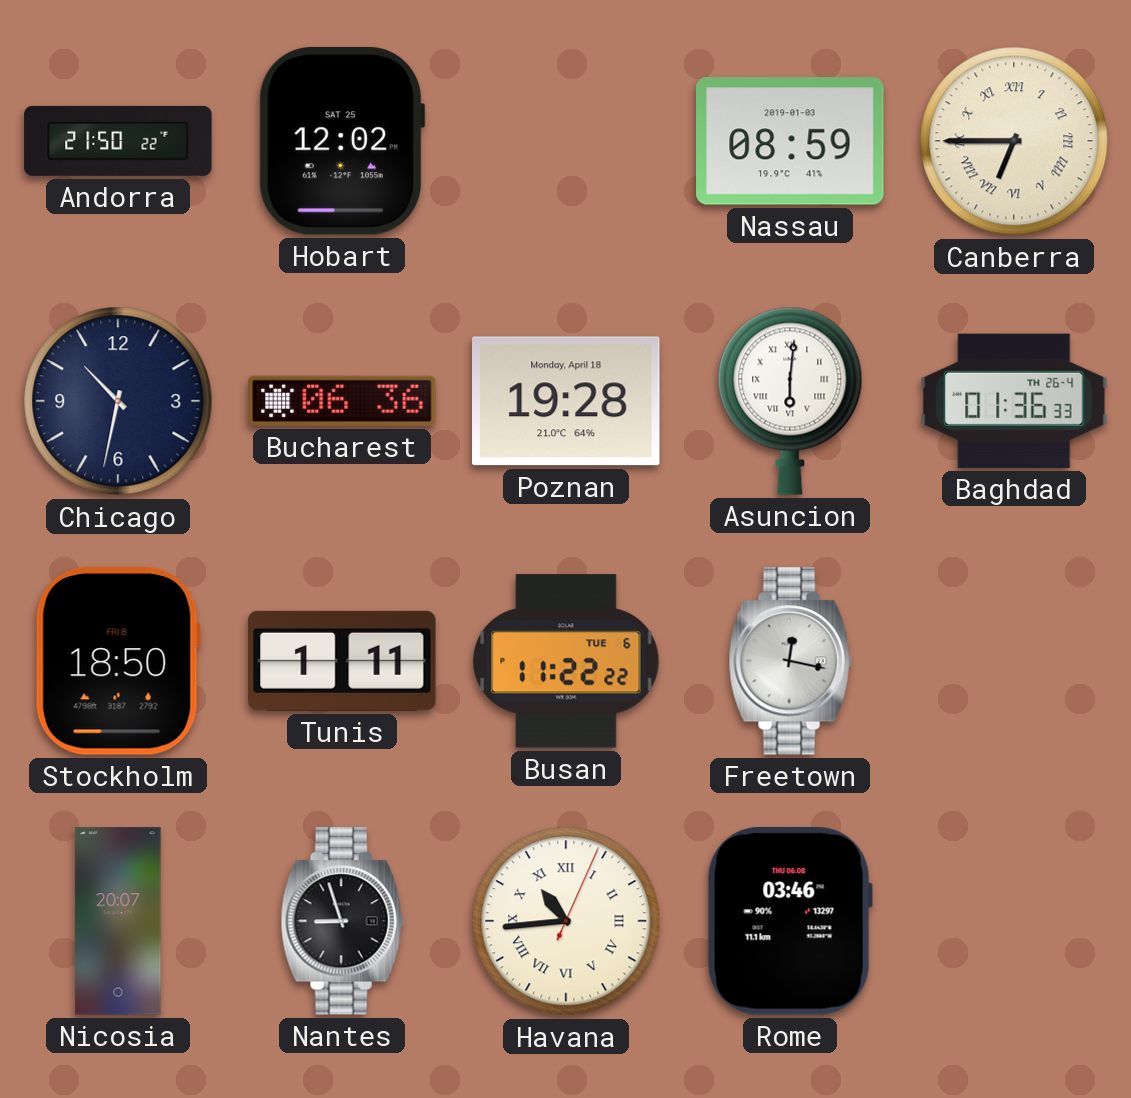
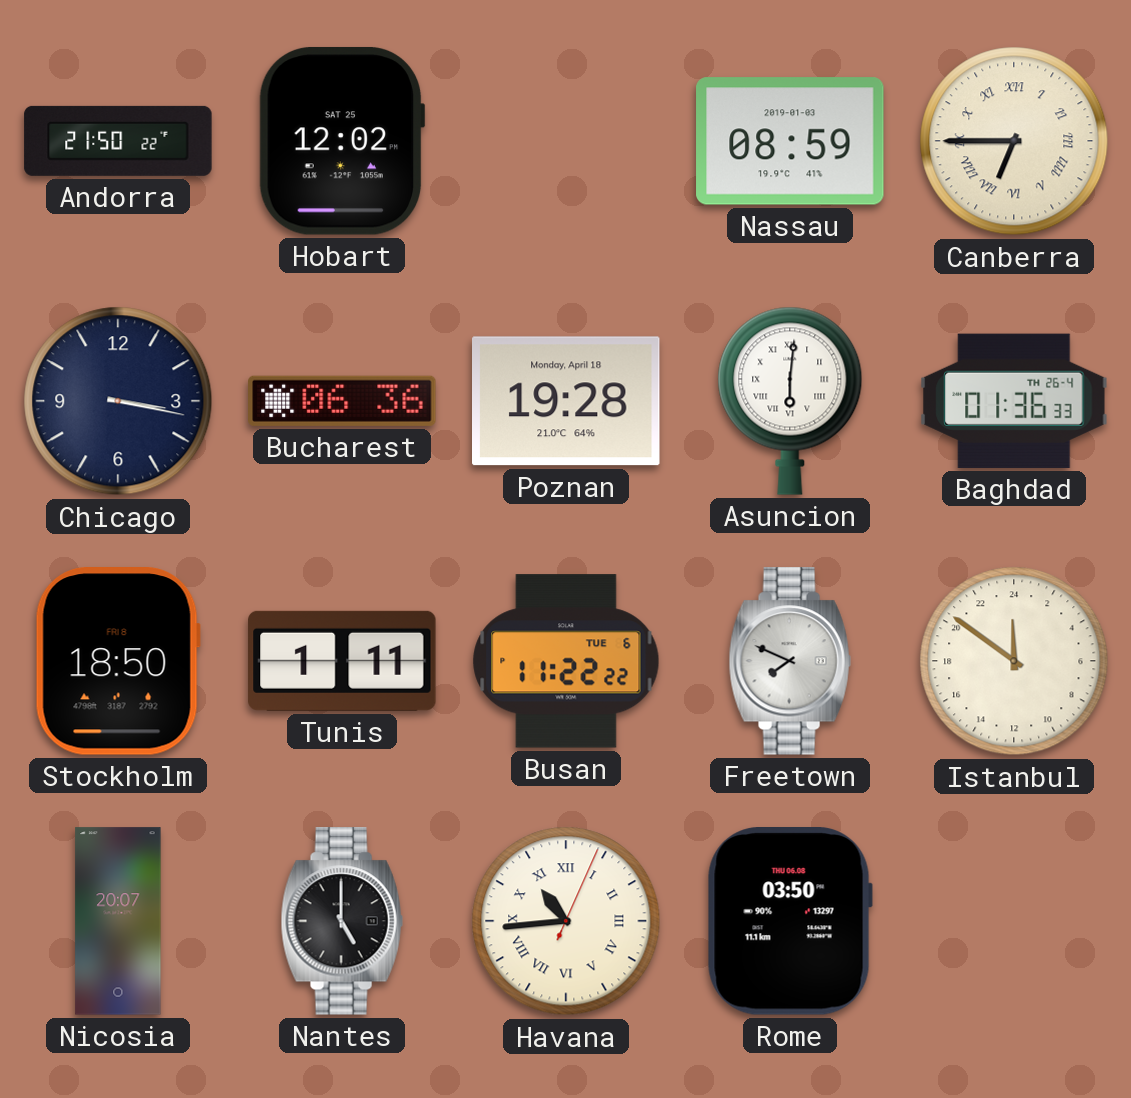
Chicago: 10:32 -> 3:17 (118, 401)
Freetown: 12:17 -> 7:49 (790, 661)
Istanbul: none -> 23:51 (1014, 661)
Nantes: 8:57 -> 5:00 (342, 921)
Rome: 03:46 -> 03:50 (790, 922)
